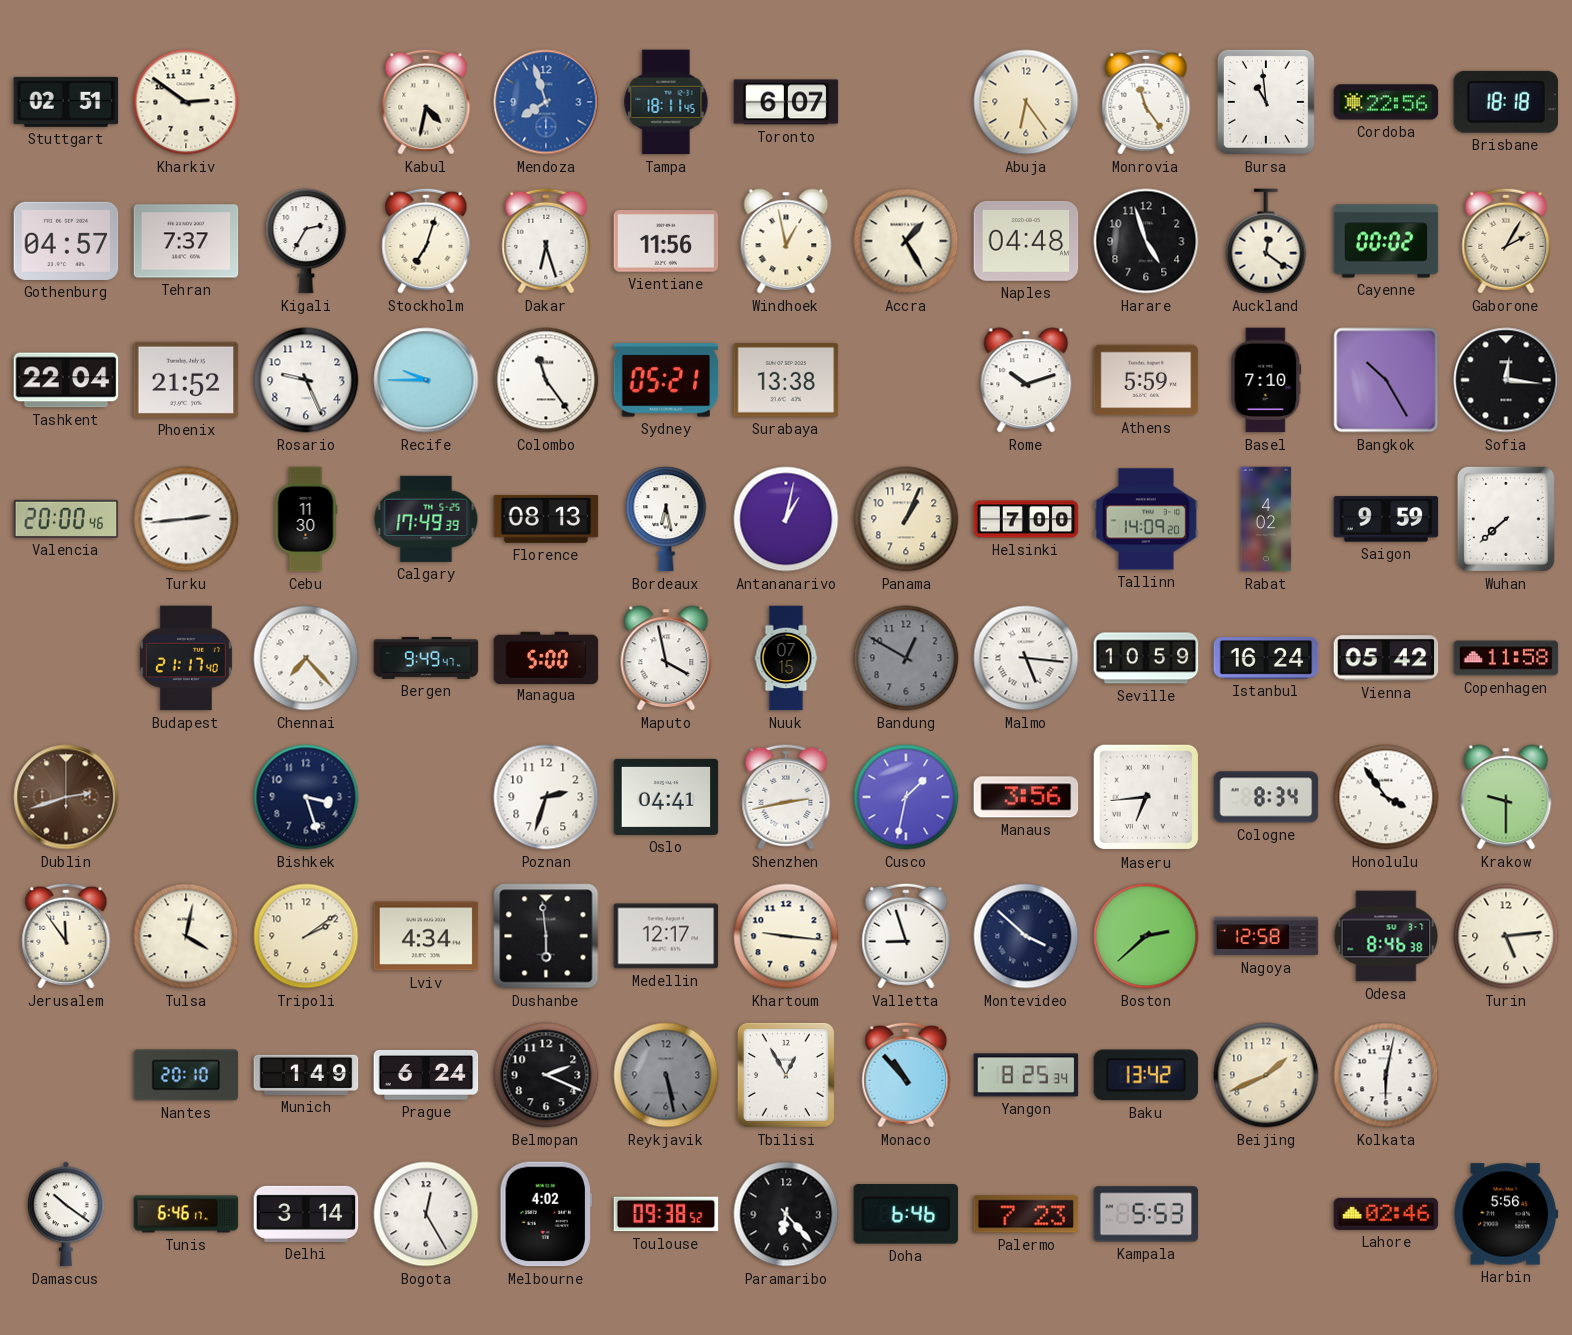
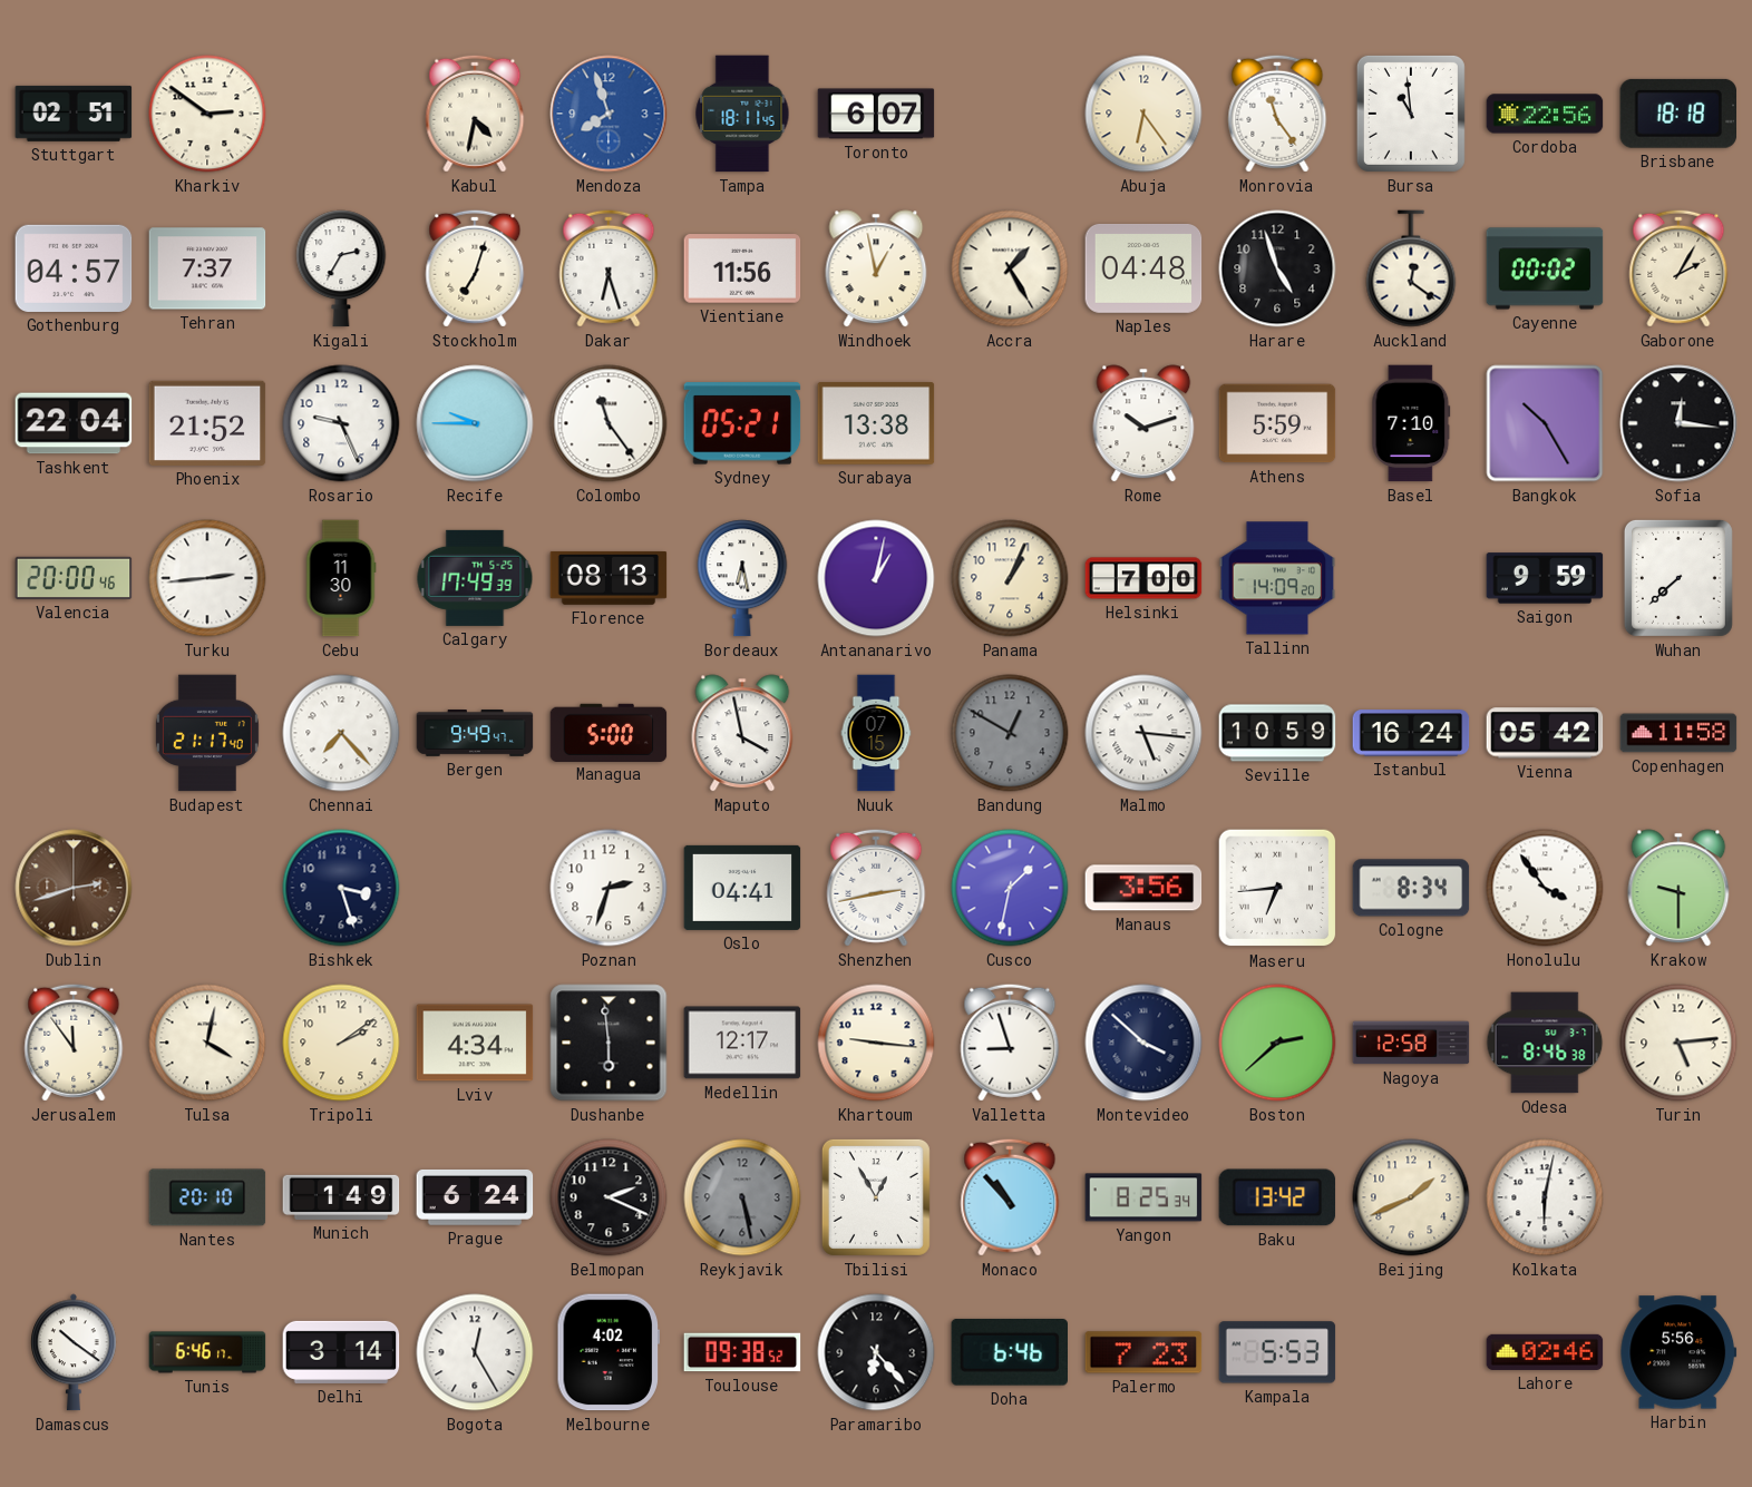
Rabat: 4:02 -> none (1266, 519)
